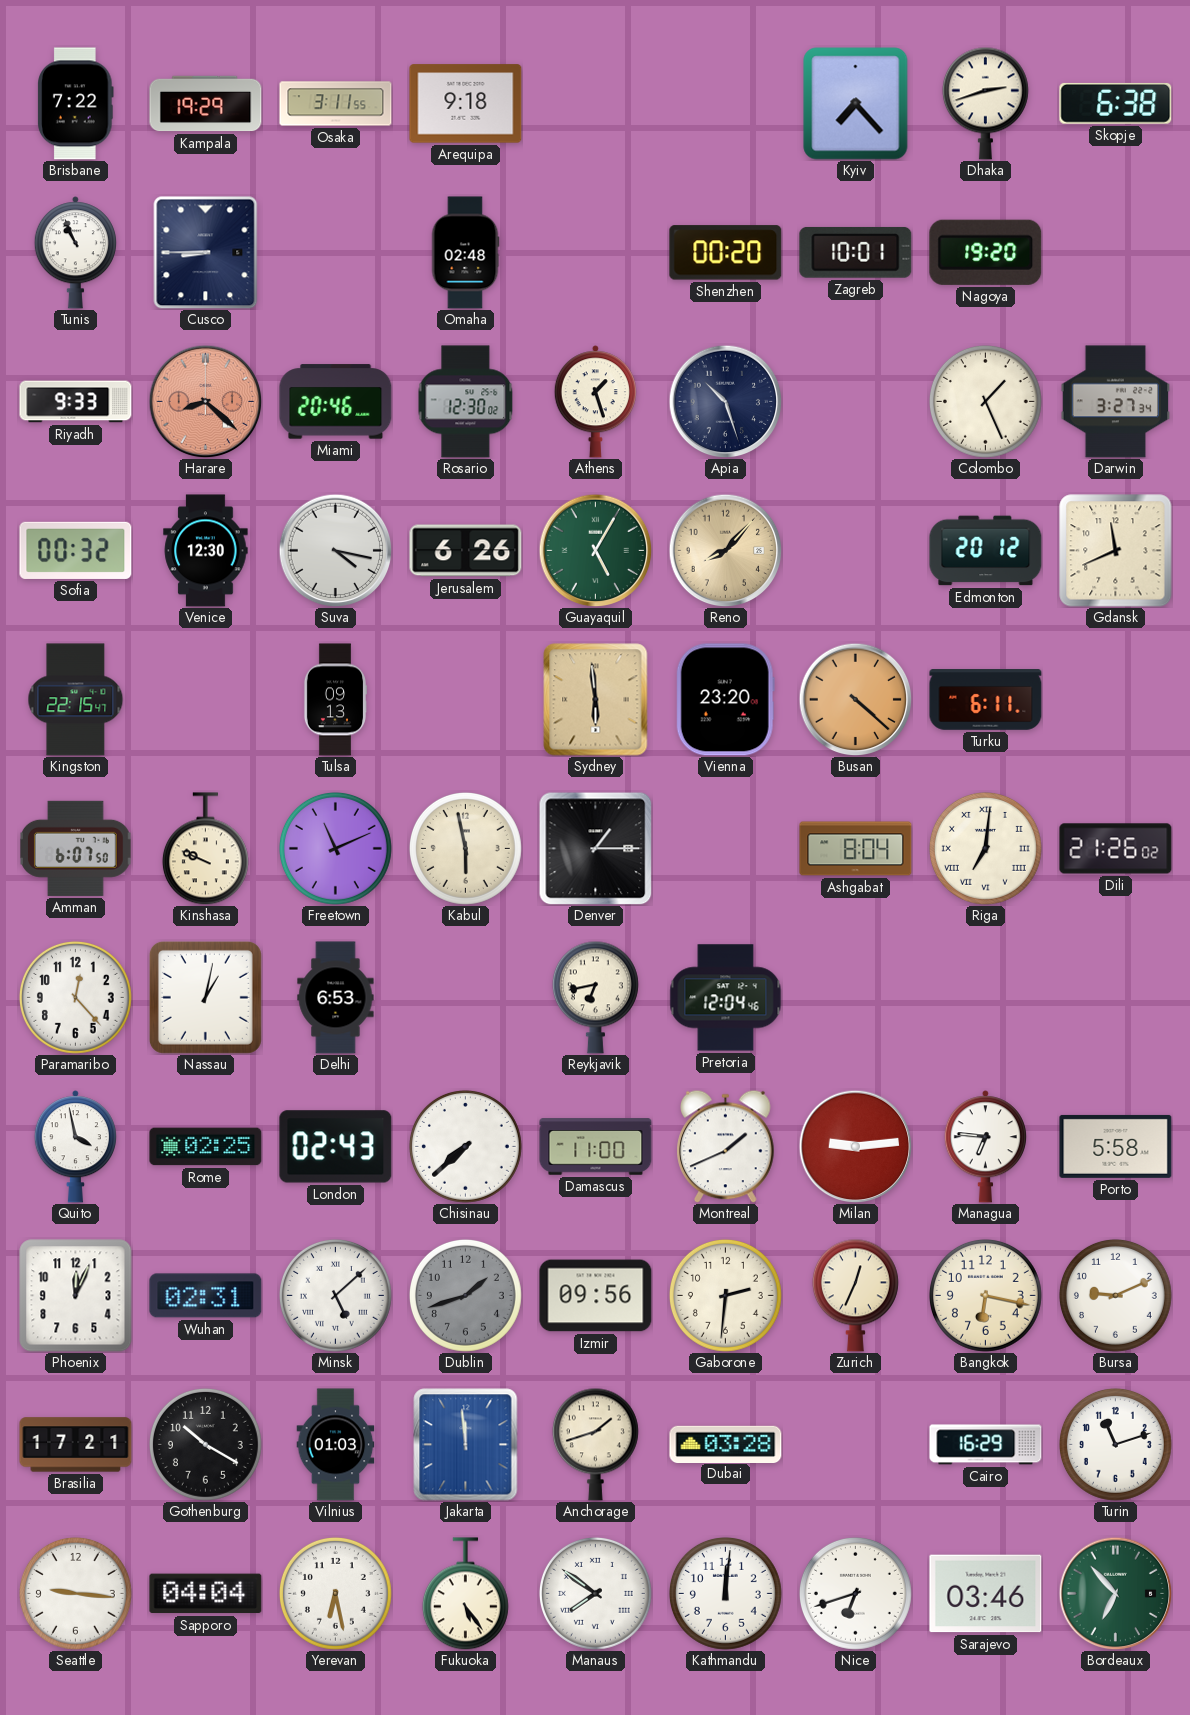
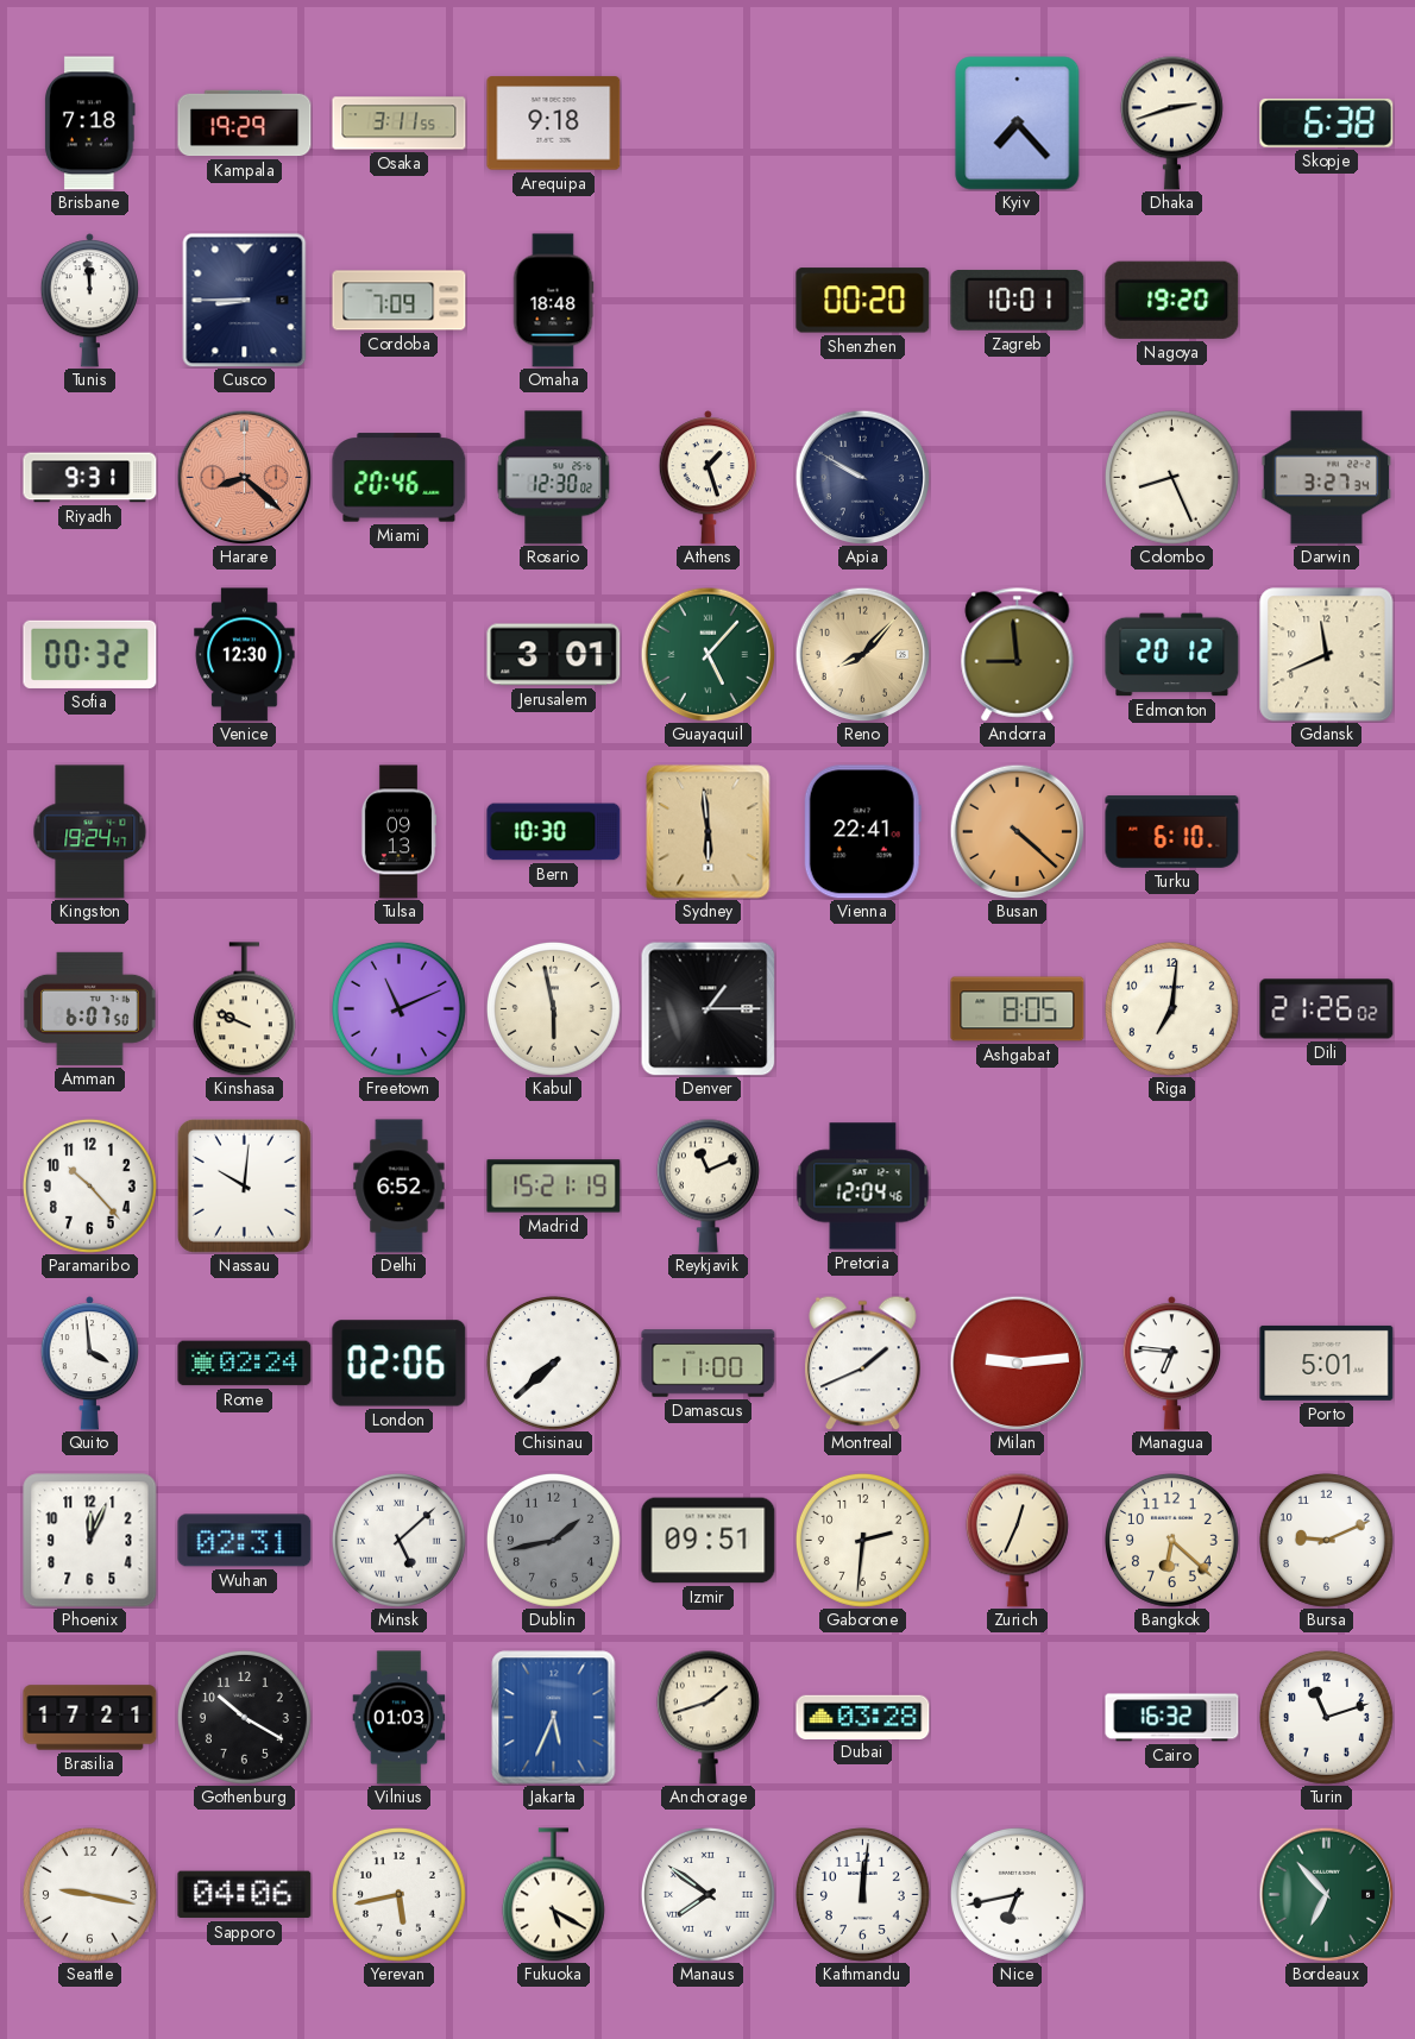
Brisbane: 7:22 -> 7:18 (90, 124)
Tunis: 10:56 -> 11:59 (89, 301)
Cordoba: none -> 7:09 (400, 301)
Omaha: 02:48 -> 18:48 (553, 301)
Riyadh: 9:33 -> 9:31 (90, 478)
Apia: 10:27 -> 9:50 (862, 477)
Colombo: 1:26 -> 8:26 (1171, 477)
Suva: 4:17 -> none (335, 550)
Jerusalem: 6:26 -> 3:01 (554, 655)
Guayaquil: 5:05 -> 5:07 (707, 654)
Andorra: none -> 8:59 (1018, 655)
Kingston: 22:15 -> 19:24 (90, 832)
Bern: none -> 10:30 (554, 832)
Vienna: 23:20 -> 22:41 (862, 832)
Turku: 6:11 -> 6:10 (1172, 832)
Ashgabat: 8:04 -> 8:05 (1018, 1009)
Riga numerals: Roman -> Arabic (1171, 1008)
Paramaribo: 12:23 -> 10:23 (89, 1185)
Nassau: 1:02 -> 10:01 (244, 1185)
Delhi: 6:53 -> 6:52 (400, 1187)
Madrid: none -> 15:21 (554, 1187)
Reykjavik: 6:43 -> 11:11 (707, 1185)
Quito: 3:58 -> 3:59 (89, 1364)
Rome: 02:25 -> 02:24 (245, 1364)
London: 02:43 -> 02:06 (400, 1364)
Porto: 5:58 -> 5:01 (1327, 1363)
Dublin: 1:42 -> 1:43 (553, 1540)
Izmir: 09:56 -> 09:51 (709, 1541)
Bangkok: 6:17 -> 6:22 (1171, 1540)
Jakarta: 11:59 -> 5:34 (554, 1718)
Cairo: 16:29 -> 16:32 (1172, 1718)
Seattle: 9:16 -> 9:17 (89, 1894)
Sapporo: 04:04 -> 04:06 (245, 1895)
Yerevan: 6:28 -> 5:43 (398, 1894)
Fukuoka: 5:24 -> 5:20 (553, 1895)
Nice: 6:42 -> 6:43 (1017, 1894)
Sarajevo: 03:46 -> none (986, 1594)
